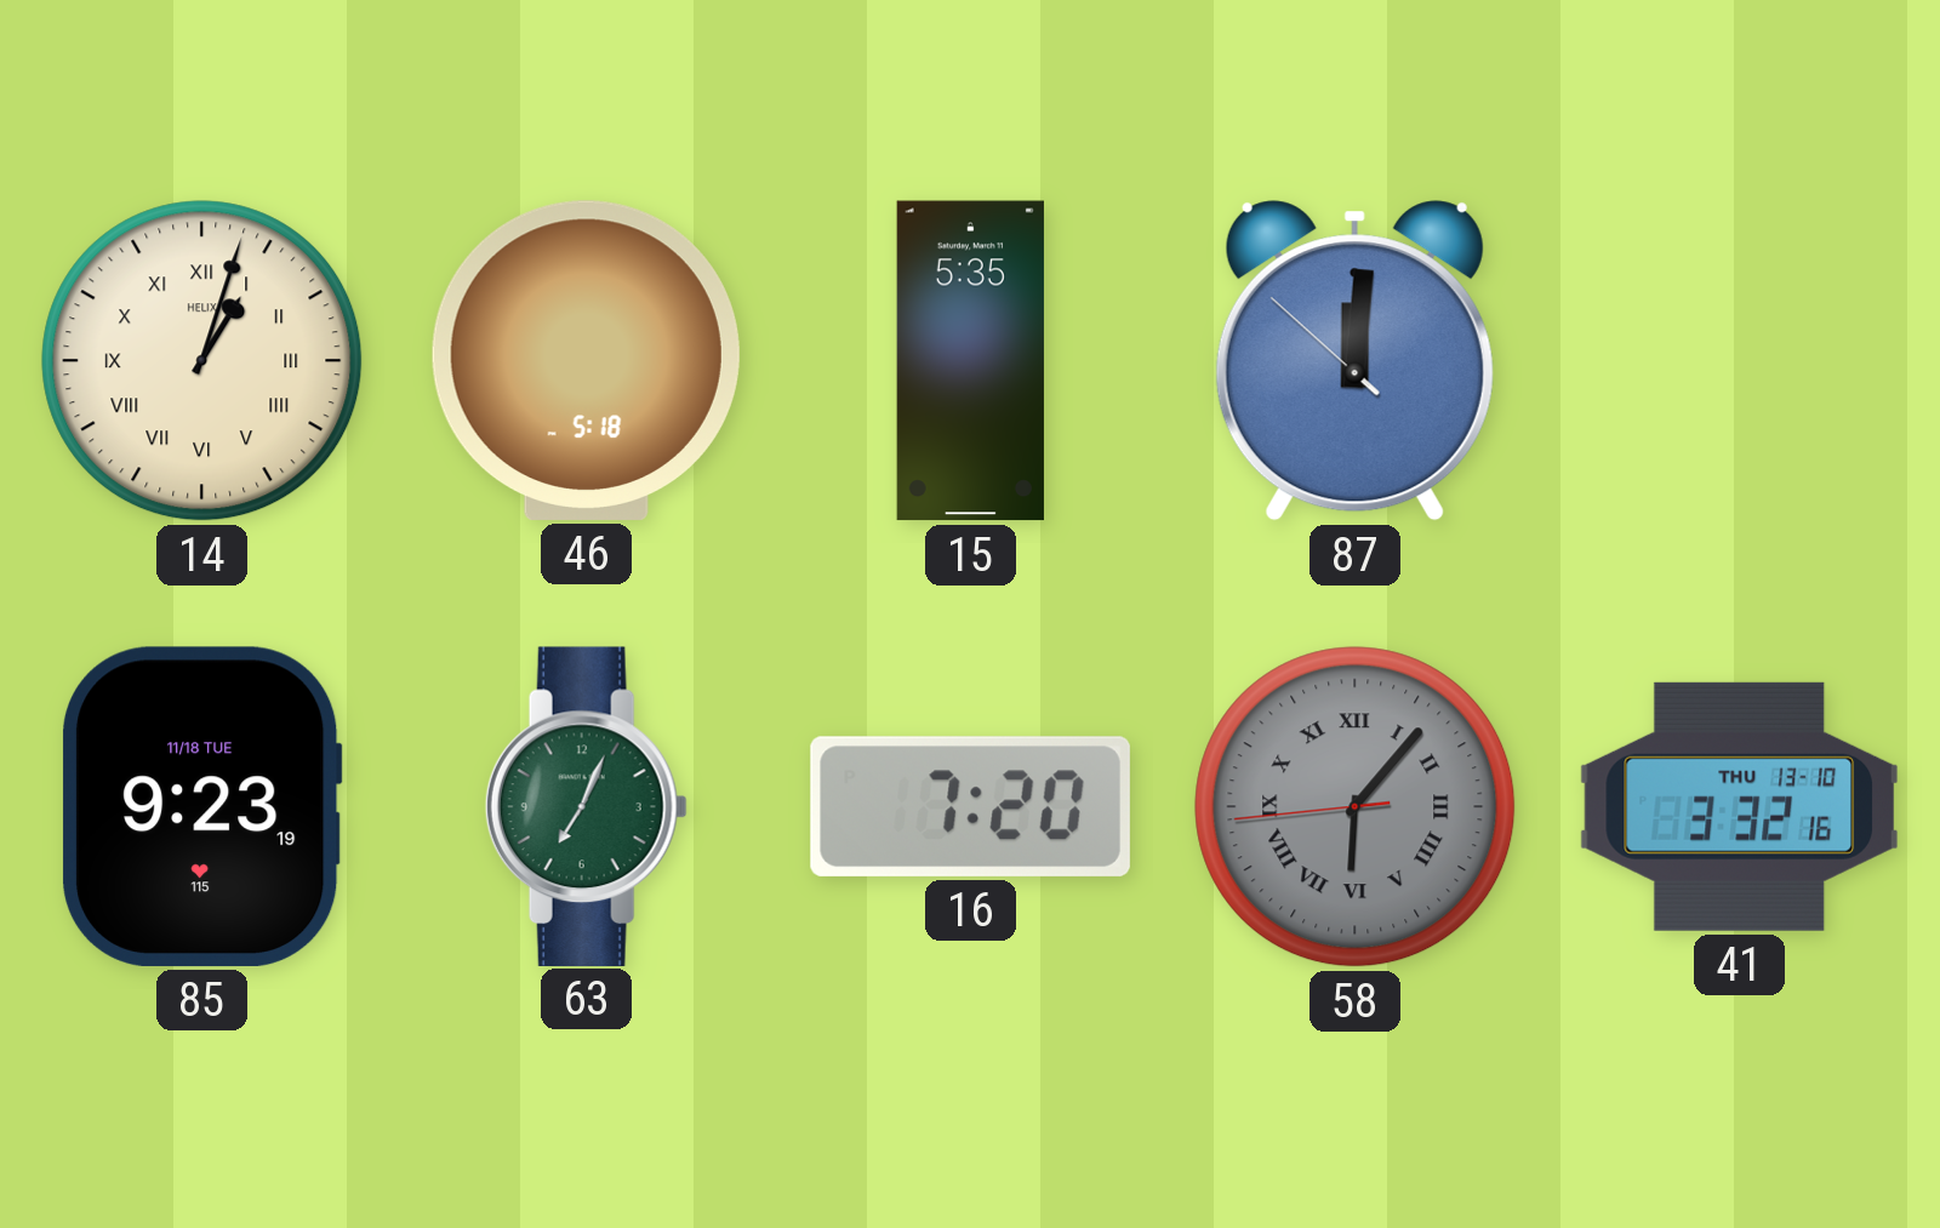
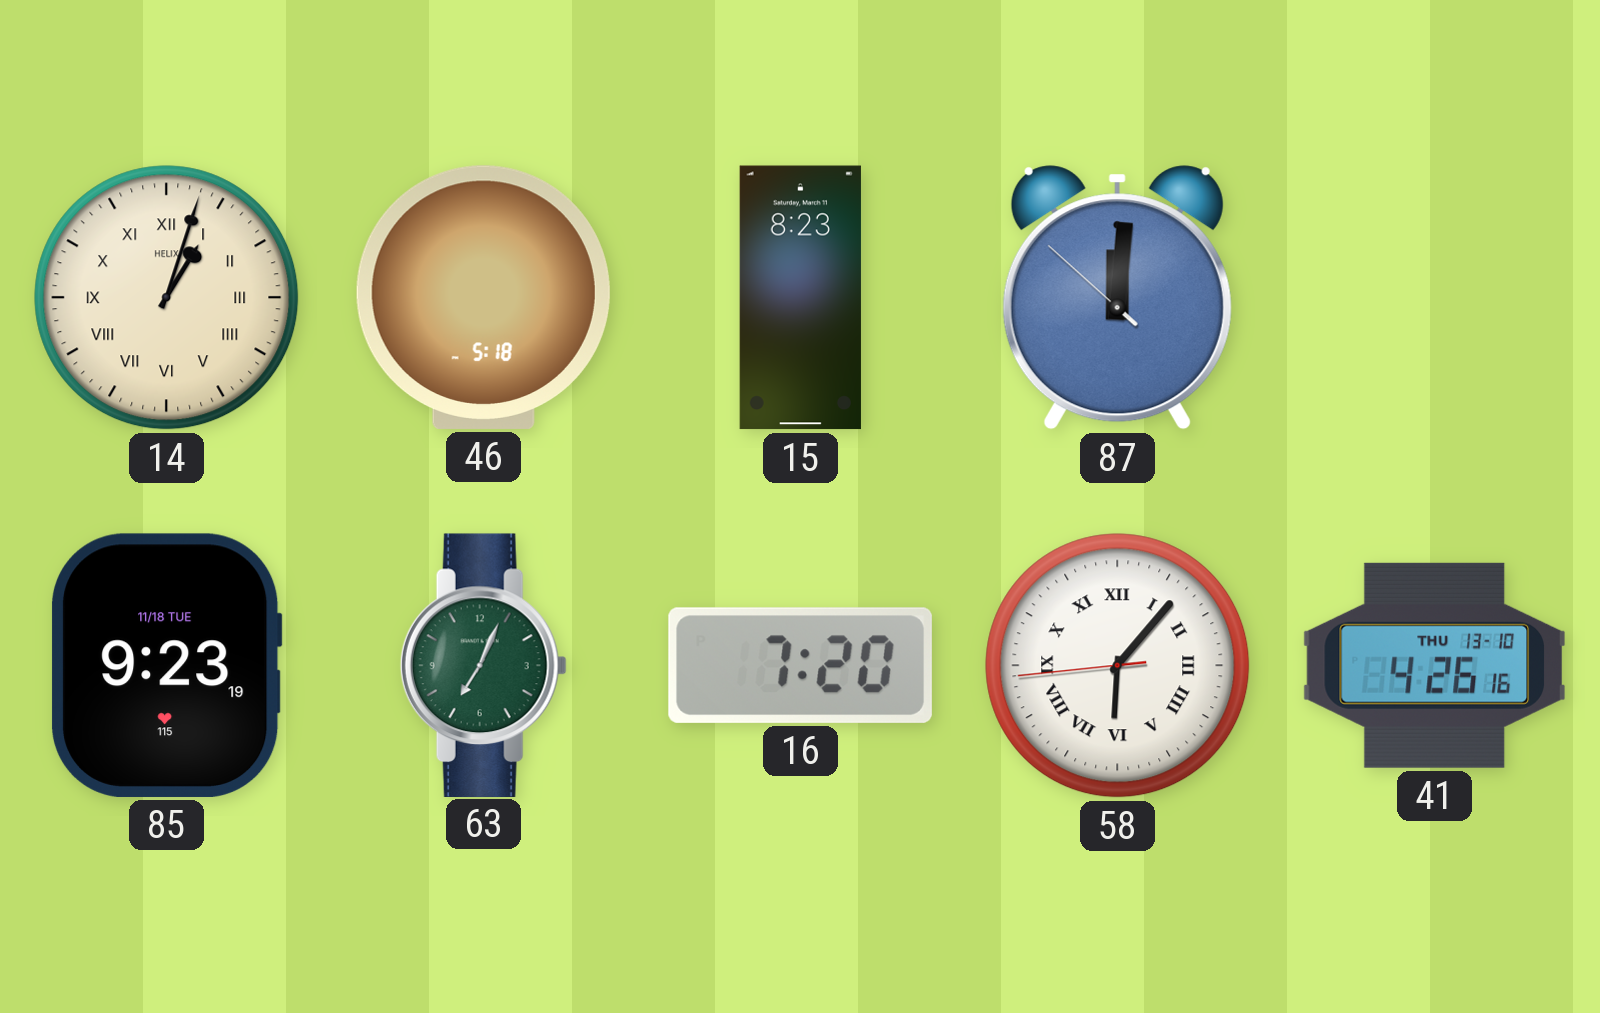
15: 5:35 -> 8:23 (800, 298)
58 dial: grey -> white (1118, 666)
41: 3:32 -> 4:26 (1434, 665)
